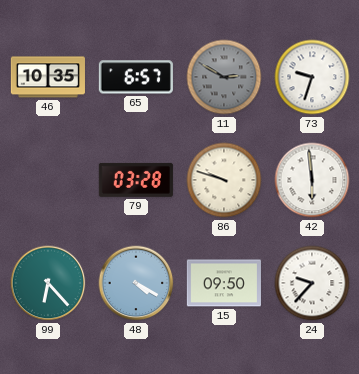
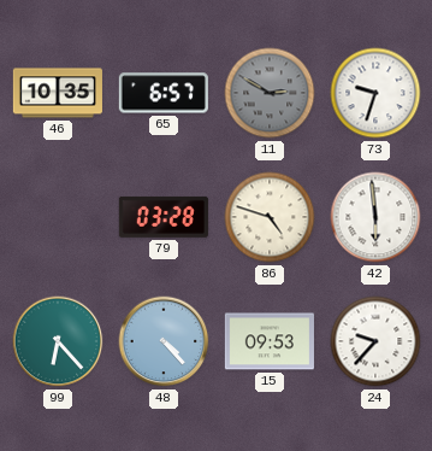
86: 9:48 -> 4:48 (270, 217)
48: 4:20 -> 4:23 (164, 341)
15: 09:50 -> 09:53 (270, 341)
